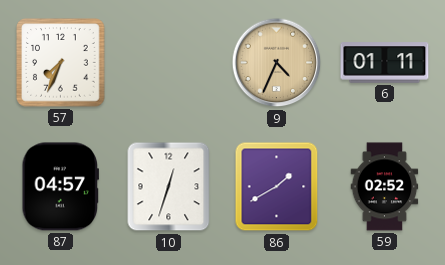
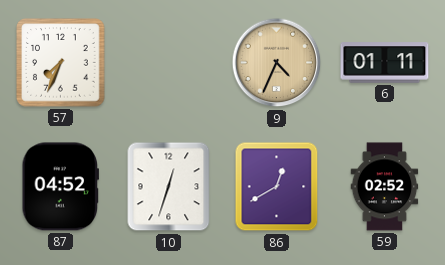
87: 04:57 -> 04:52 (61, 187)
86: 1:40 -> 12:40 (277, 187)
